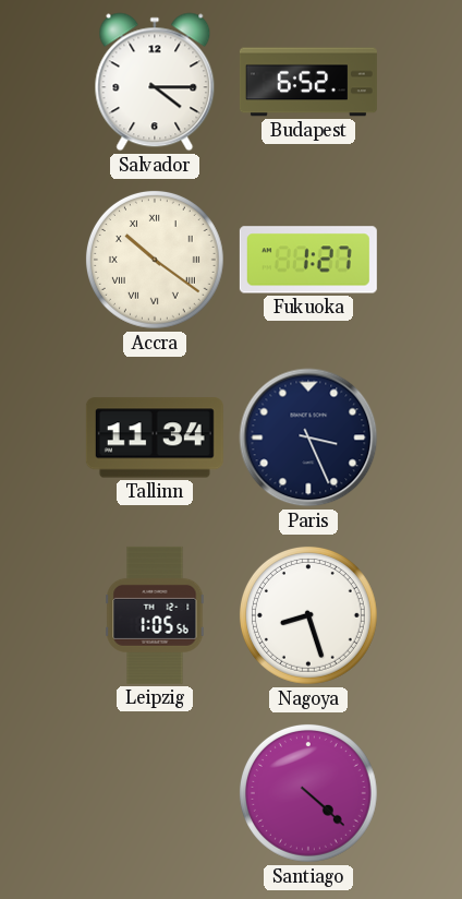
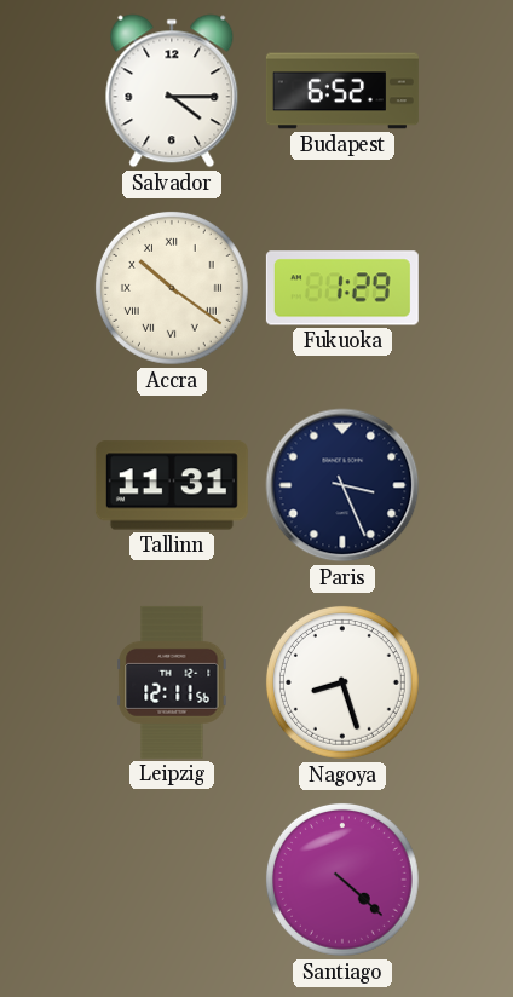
Fukuoka: 1:27 -> 1:29 (342, 288)
Tallinn: 11:34 -> 11:31 (172, 485)
Leipzig: 1:05 -> 12:11 (172, 682)
